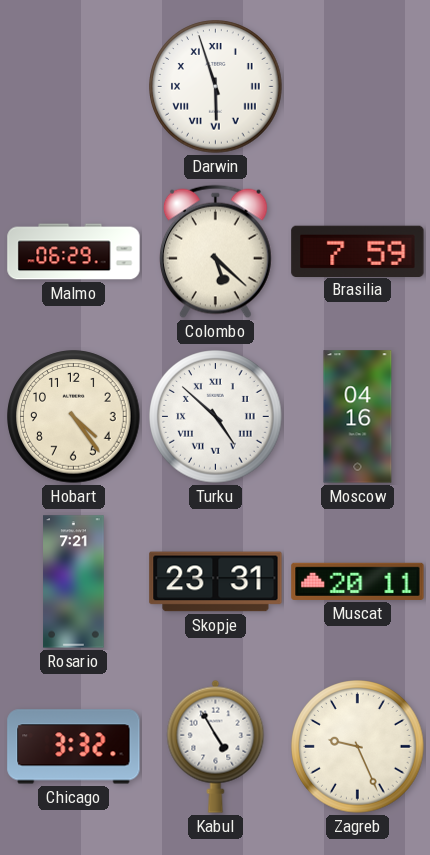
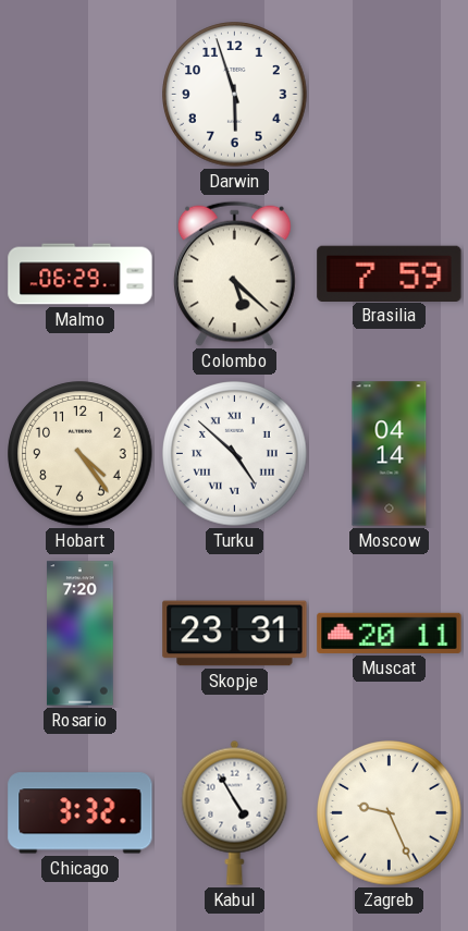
Darwin numerals: Roman -> Arabic (235, 95)
Moscow: 04:16 -> 04:14 (390, 454)
Rosario: 7:21 -> 7:20 (81, 634)
